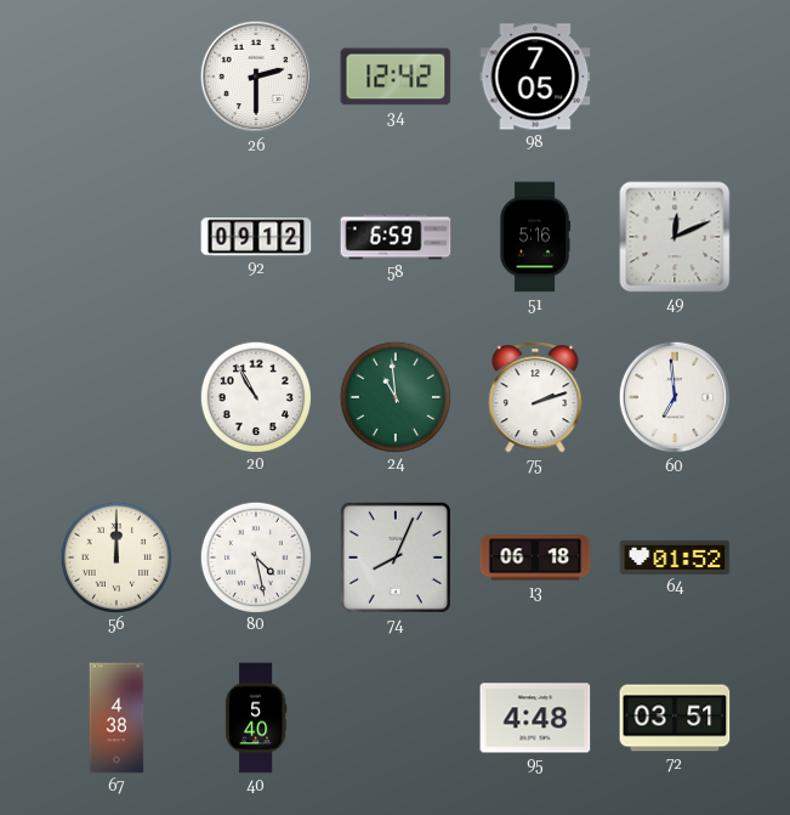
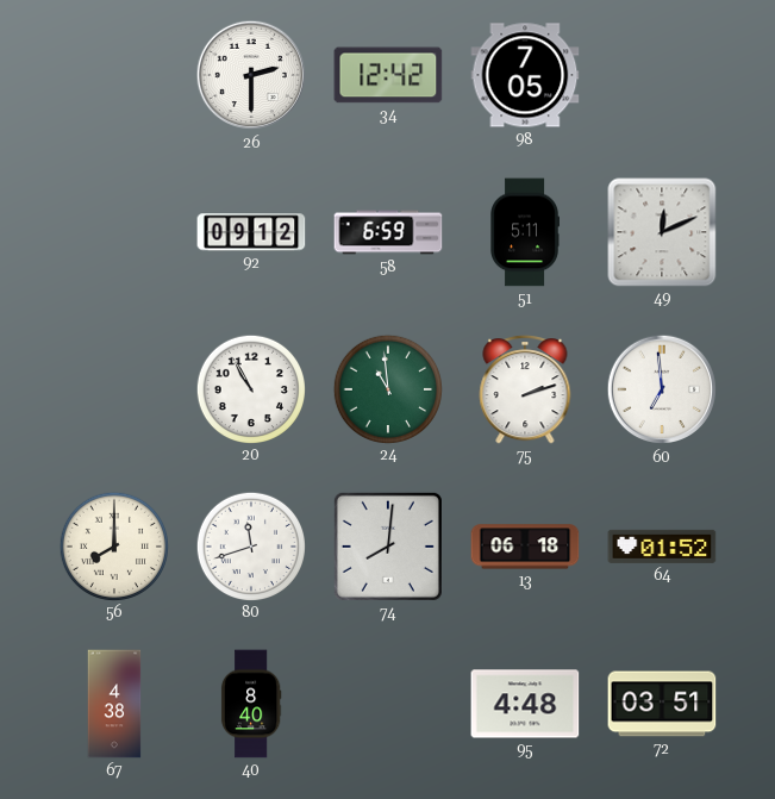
51: 5:16 -> 5:11 (524, 232)
56: 12:00 -> 8:00 (113, 545)
80: 4:28 -> 11:42 (250, 545)
74: 8:04 -> 8:01 (388, 547)
40: 5:40 -> 8:40 (251, 704)
